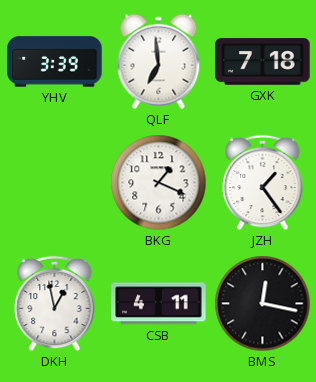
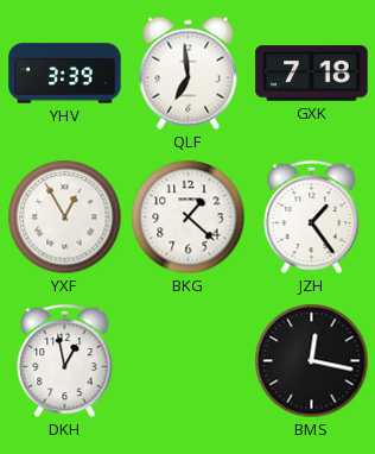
YXF: none -> 12:55 (65, 217)
BKG: 1:19 -> 1:22 (189, 217)
CSB: 4:11 -> none (159, 304)
